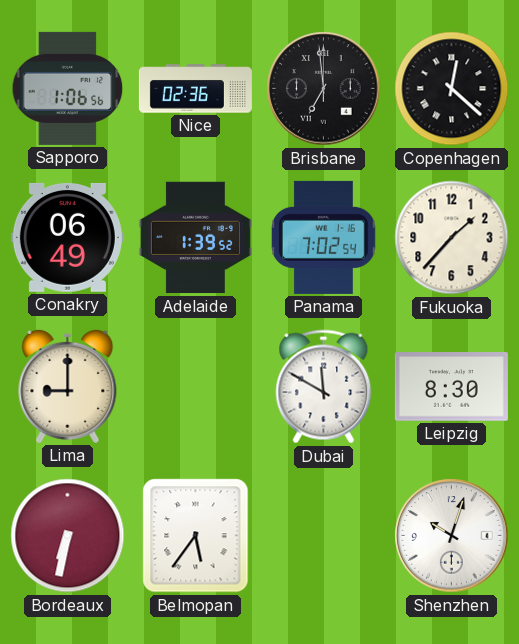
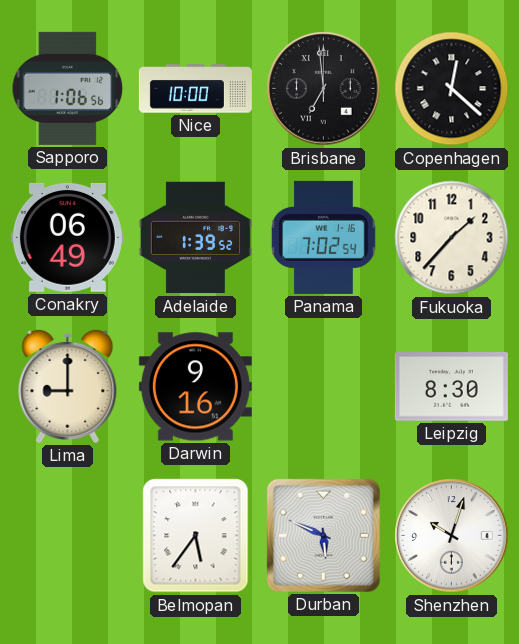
Nice: 02:36 -> 10:00 (195, 89)
Darwin: none -> 9:16 (195, 387)
Dubai: 11:50 -> none (324, 387)
Bordeaux: 6:32 -> none (68, 536)
Durban: none -> 5:49 (323, 535)
